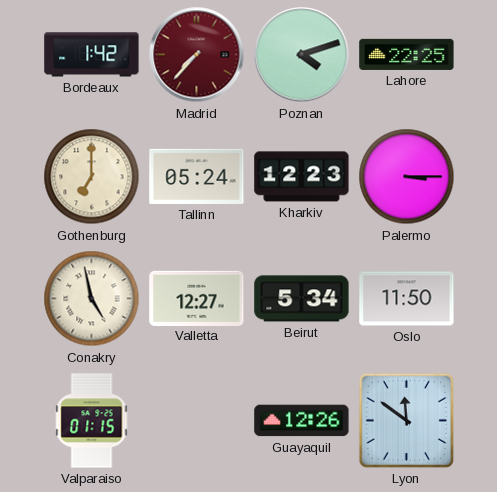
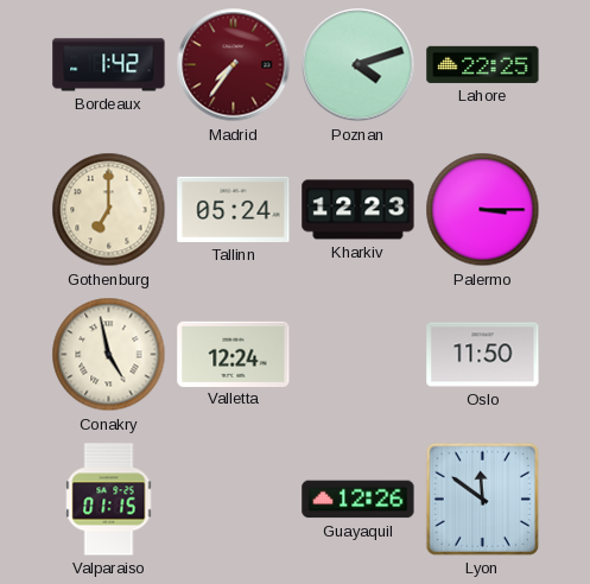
Madrid: 7:37 -> 7:36 (234, 65)
Valletta: 12:27 -> 12:24 (234, 354)
Beirut: 5:34 -> none (302, 299)
